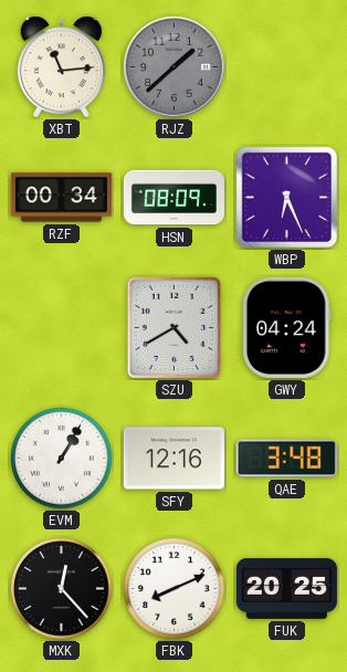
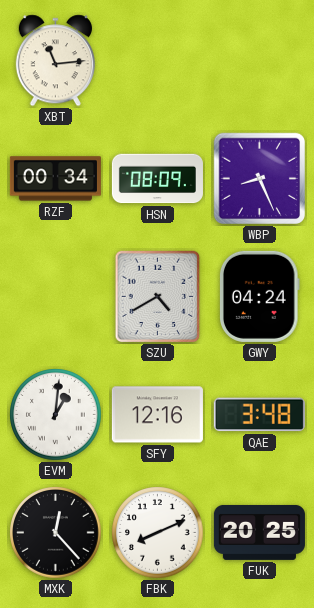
RJZ: 1:38 -> none (175, 67)
WBP: 6:26 -> 8:26 (260, 179)
EVM: 1:05 -> 1:01 (56, 415)
